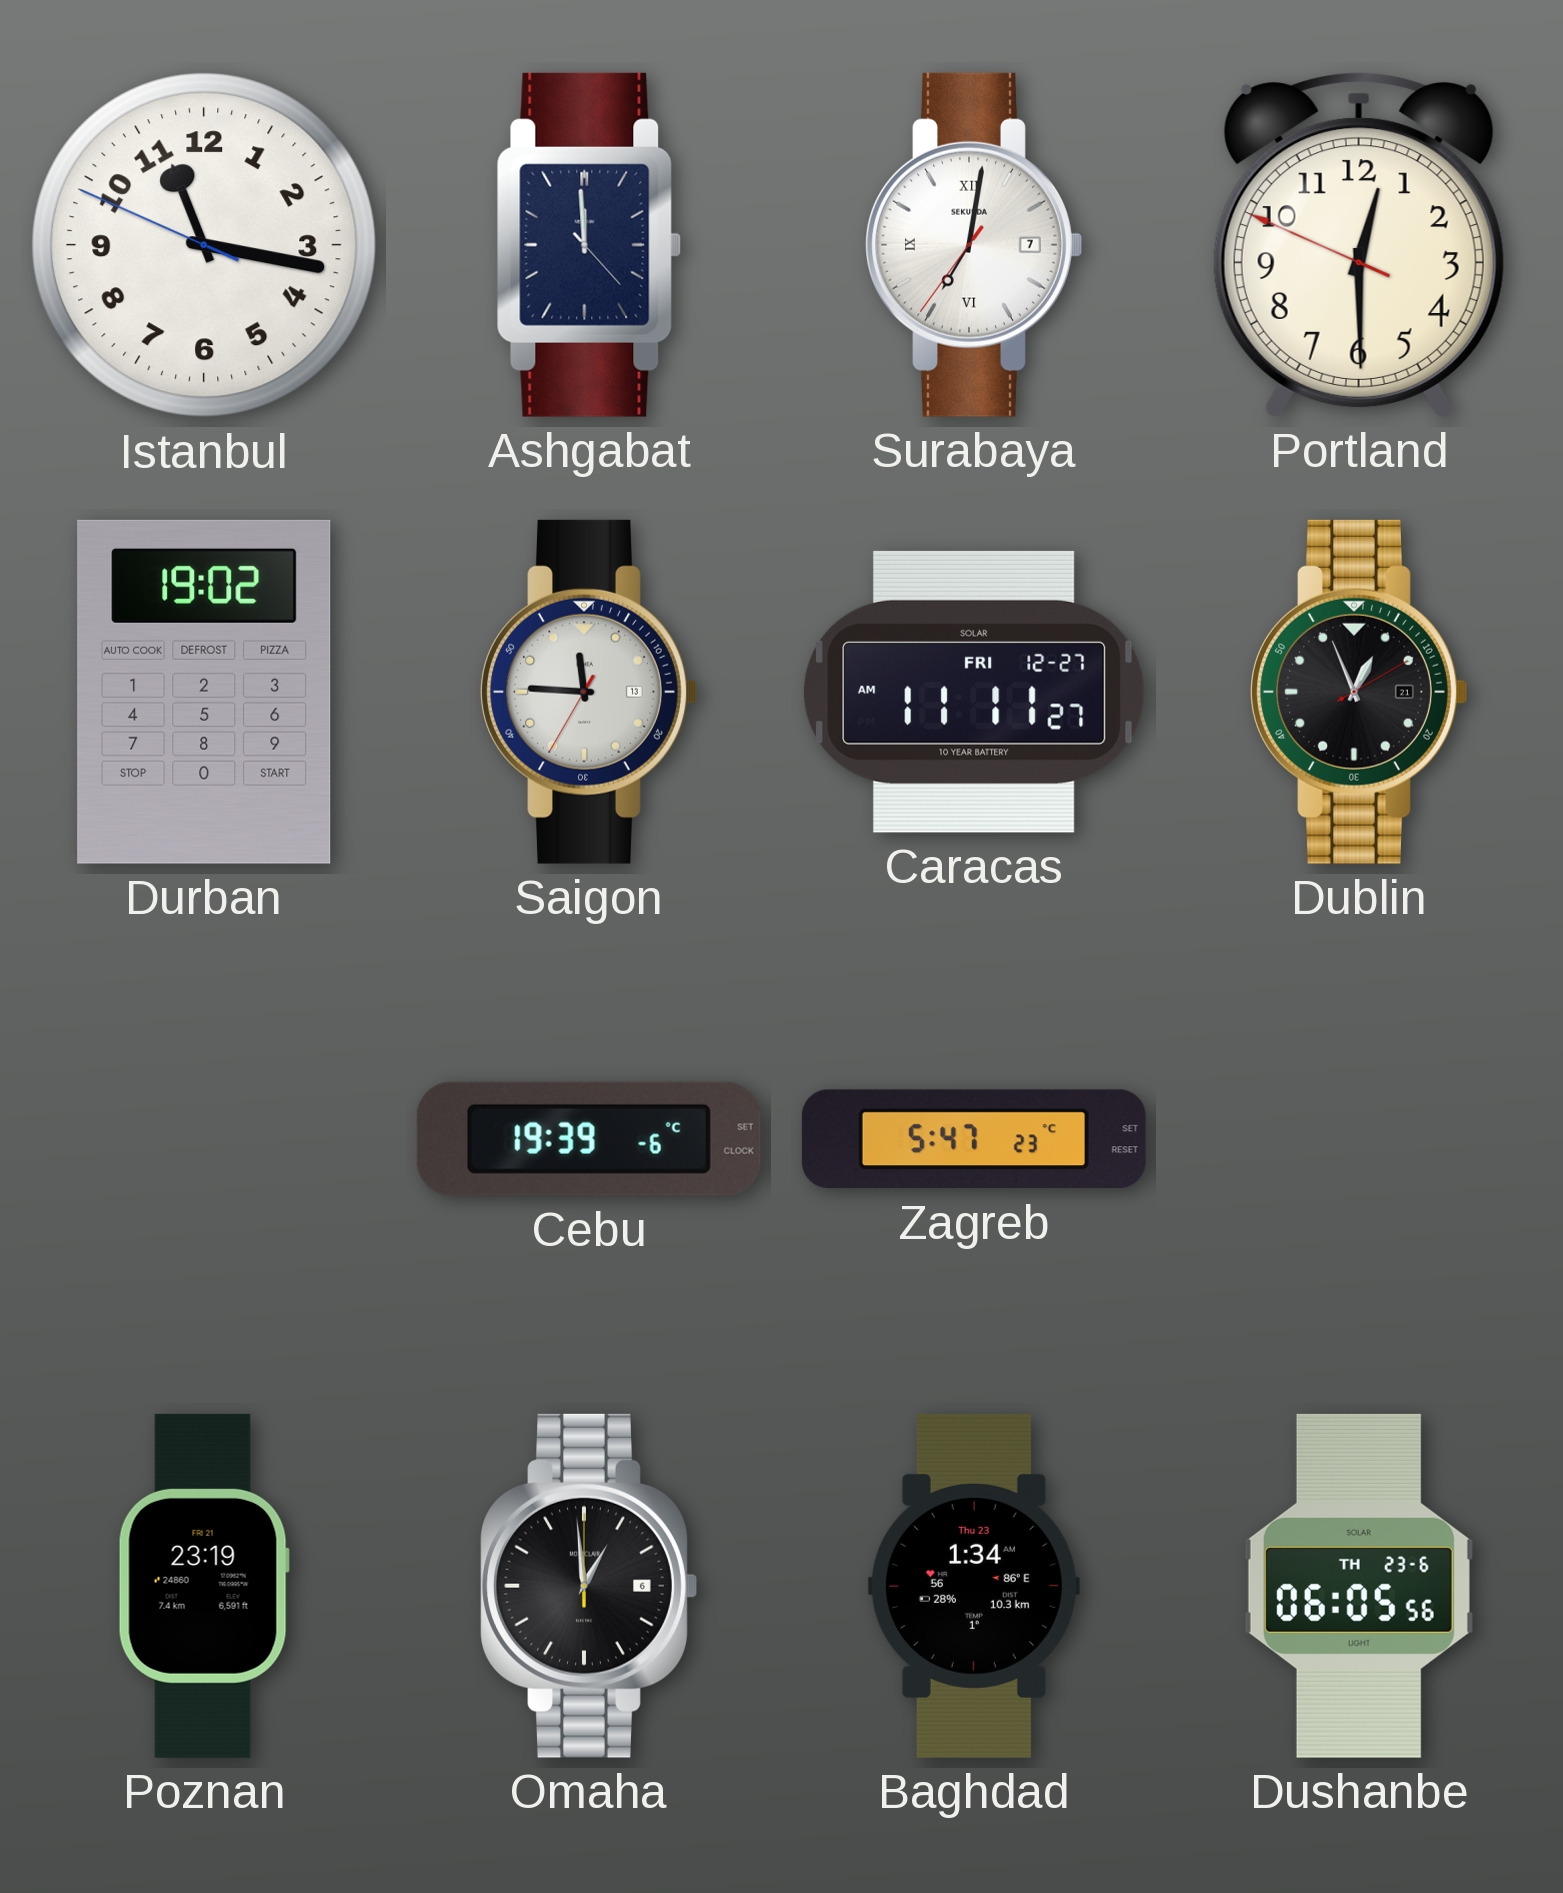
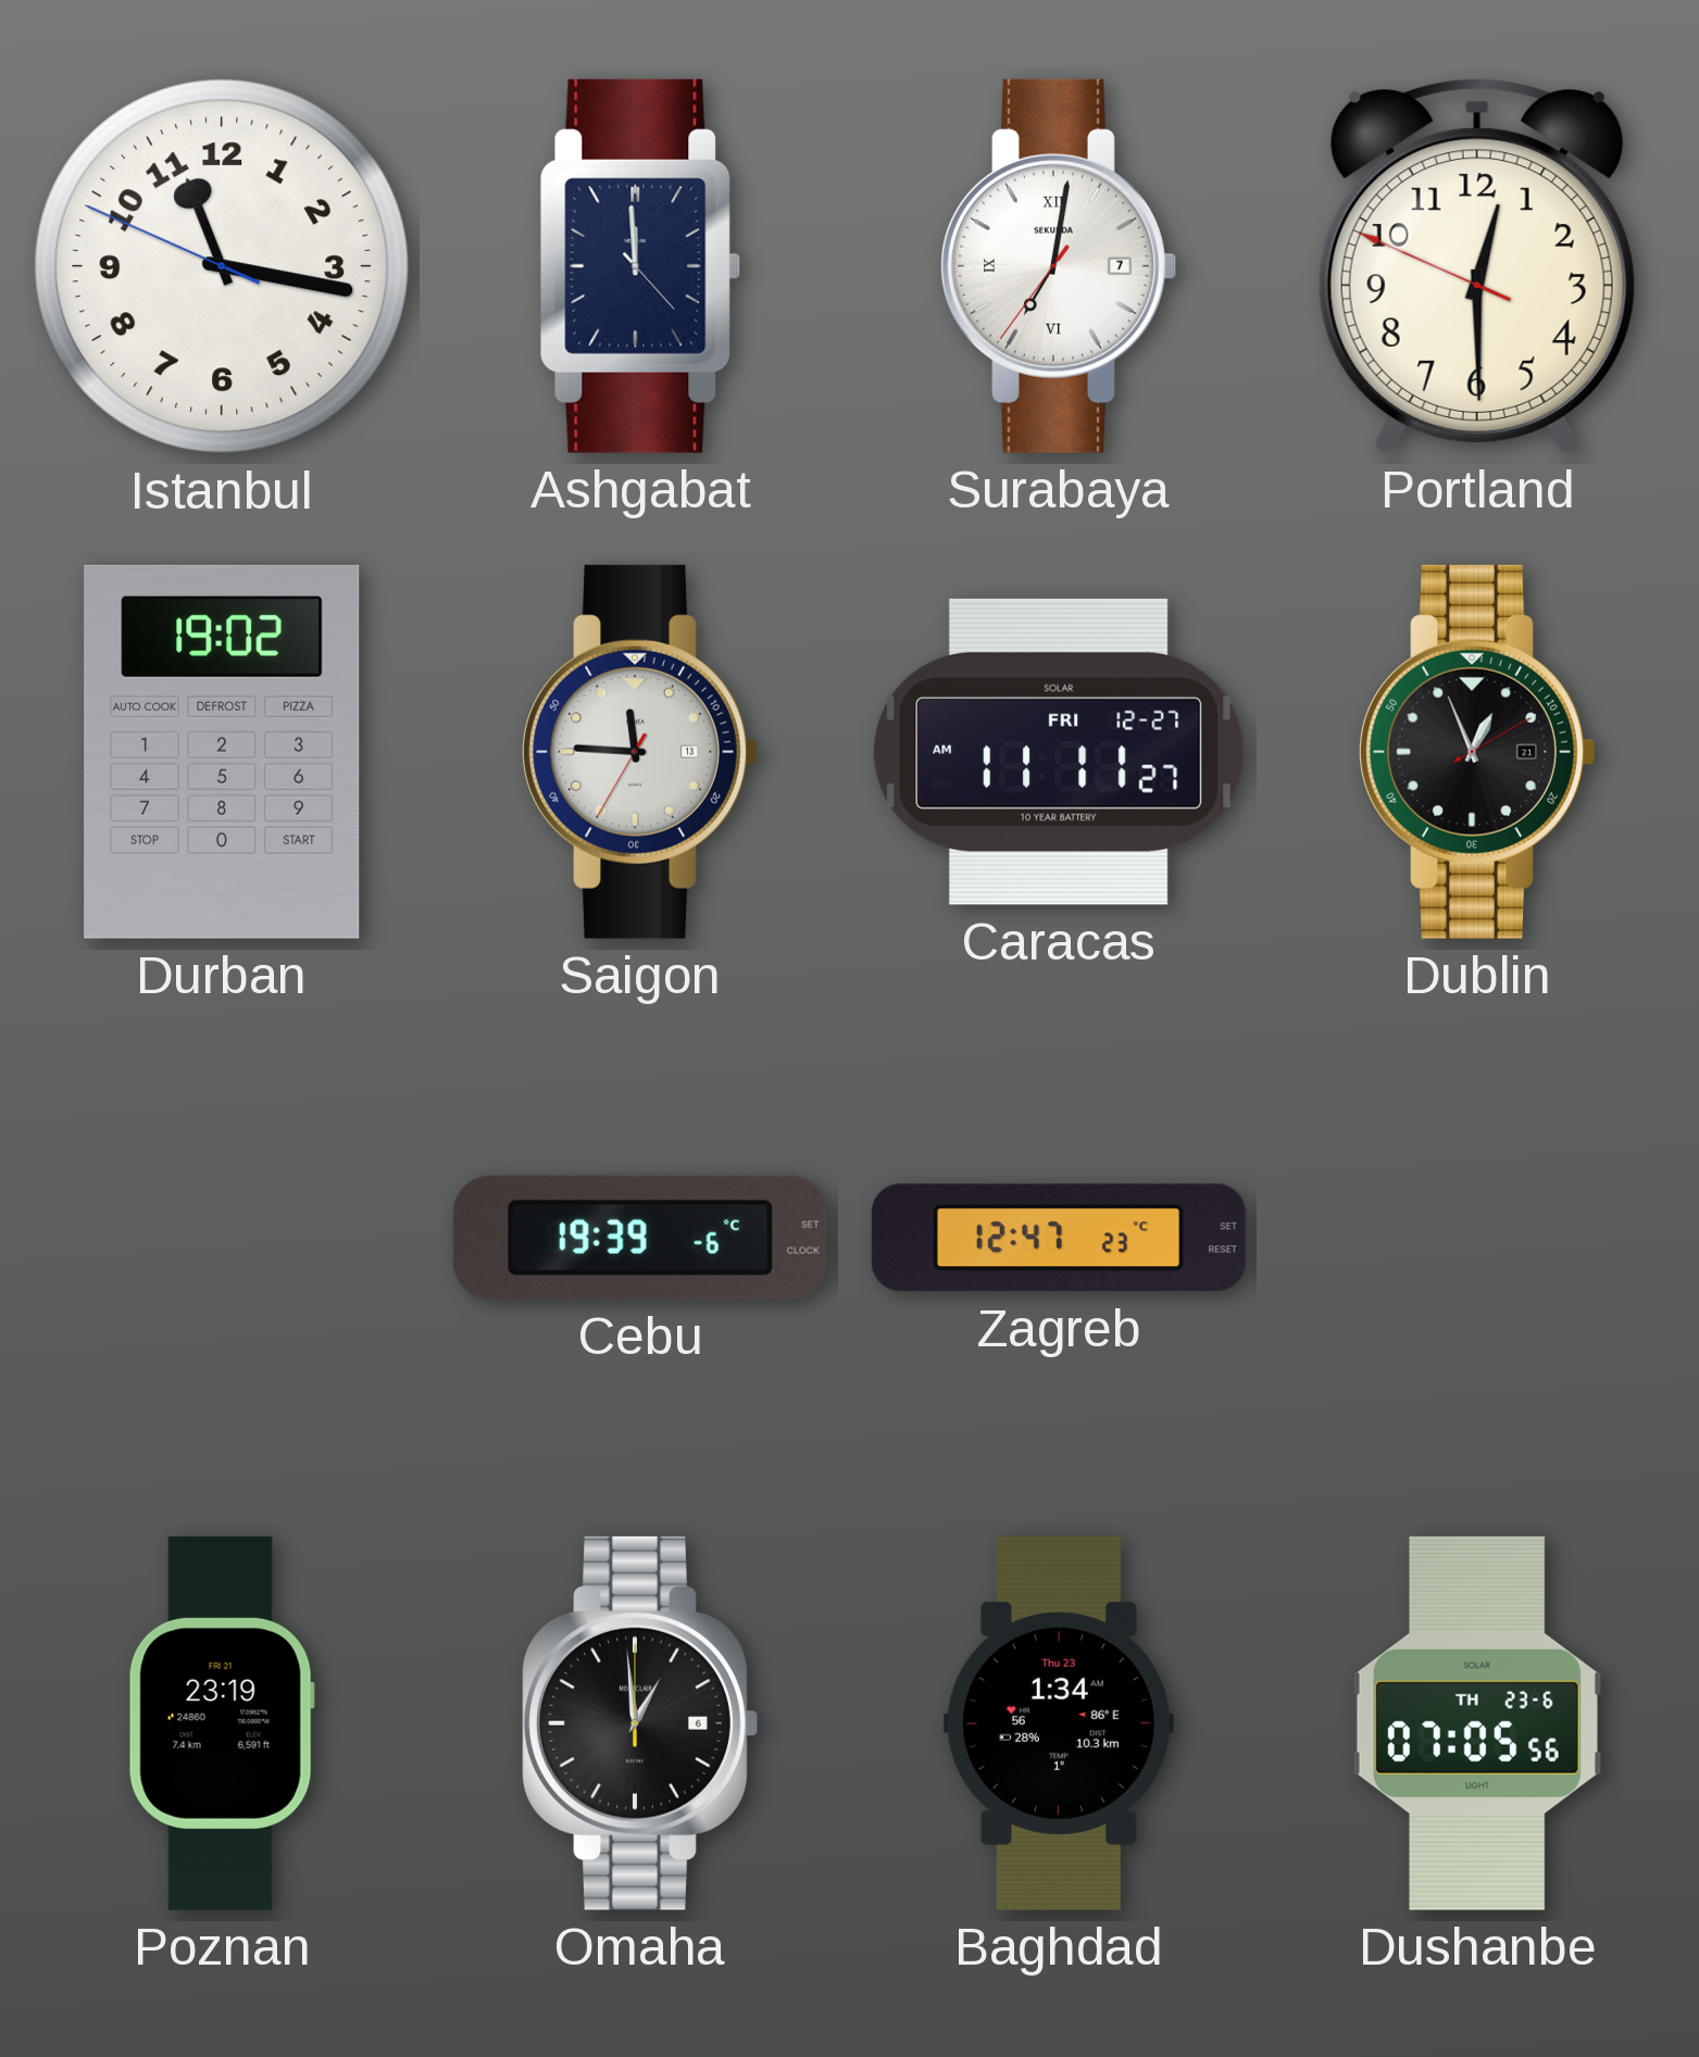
Zagreb: 5:47 -> 12:47 (1059, 1238)
Dushanbe: 06:05 -> 07:05 (1477, 1723)
